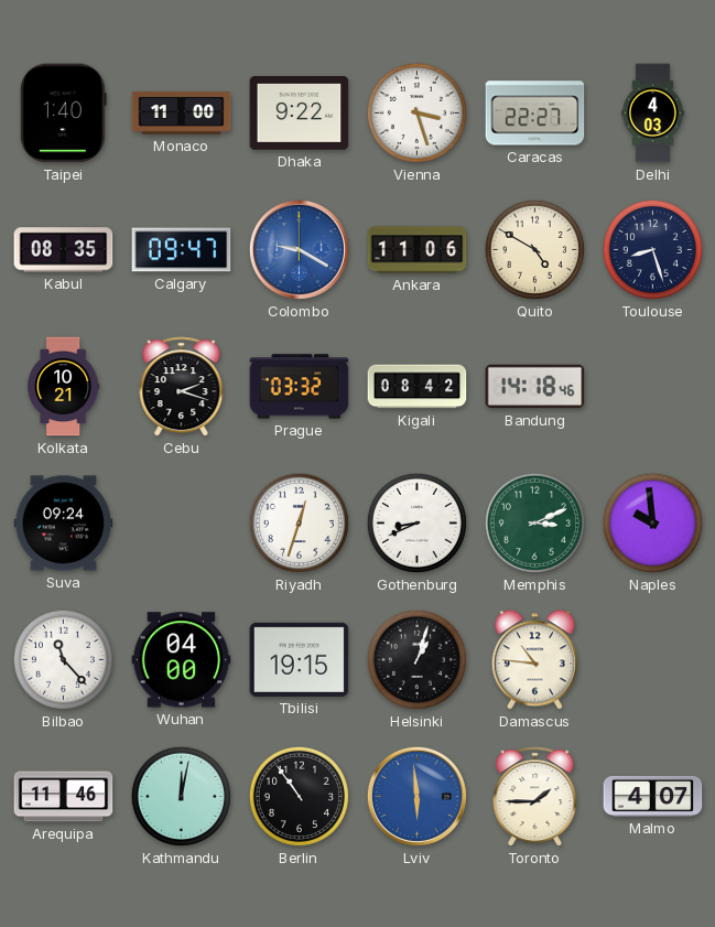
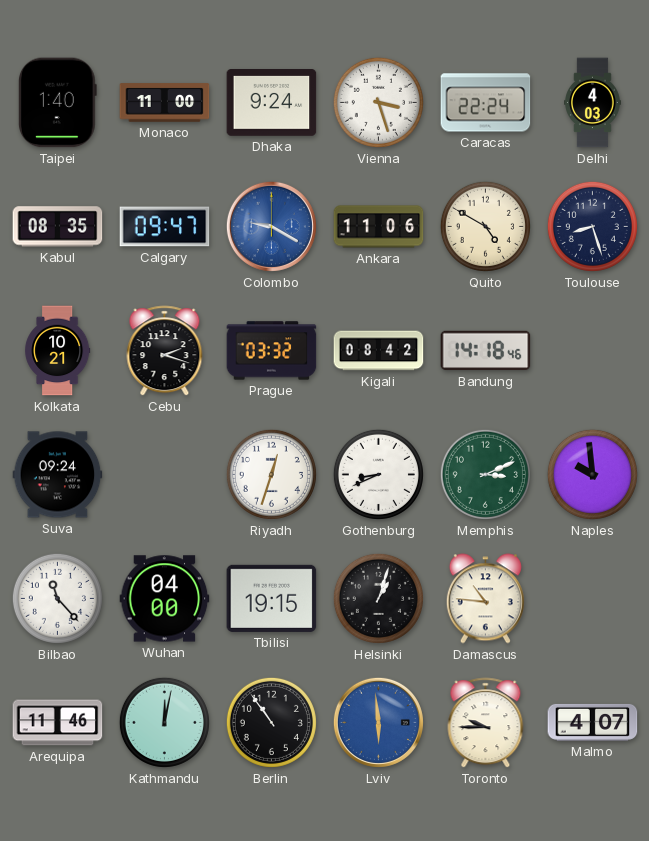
Dhaka: 9:22 -> 9:24 (272, 103)
Caracas: 22:27 -> 22:24 (486, 103)
Toronto: 1:45 -> 9:45 (486, 723)
